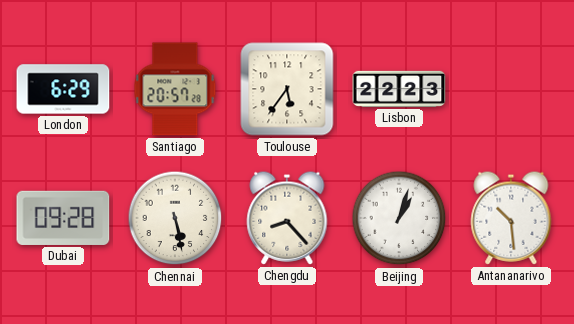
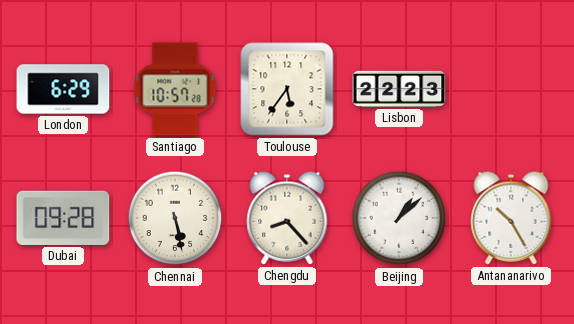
Santiago: 20:57 -> 10:57 (175, 89)
Beijing: 1:03 -> 1:08 (399, 218)
Antananarivo: 10:29 -> 10:25 (511, 218)
